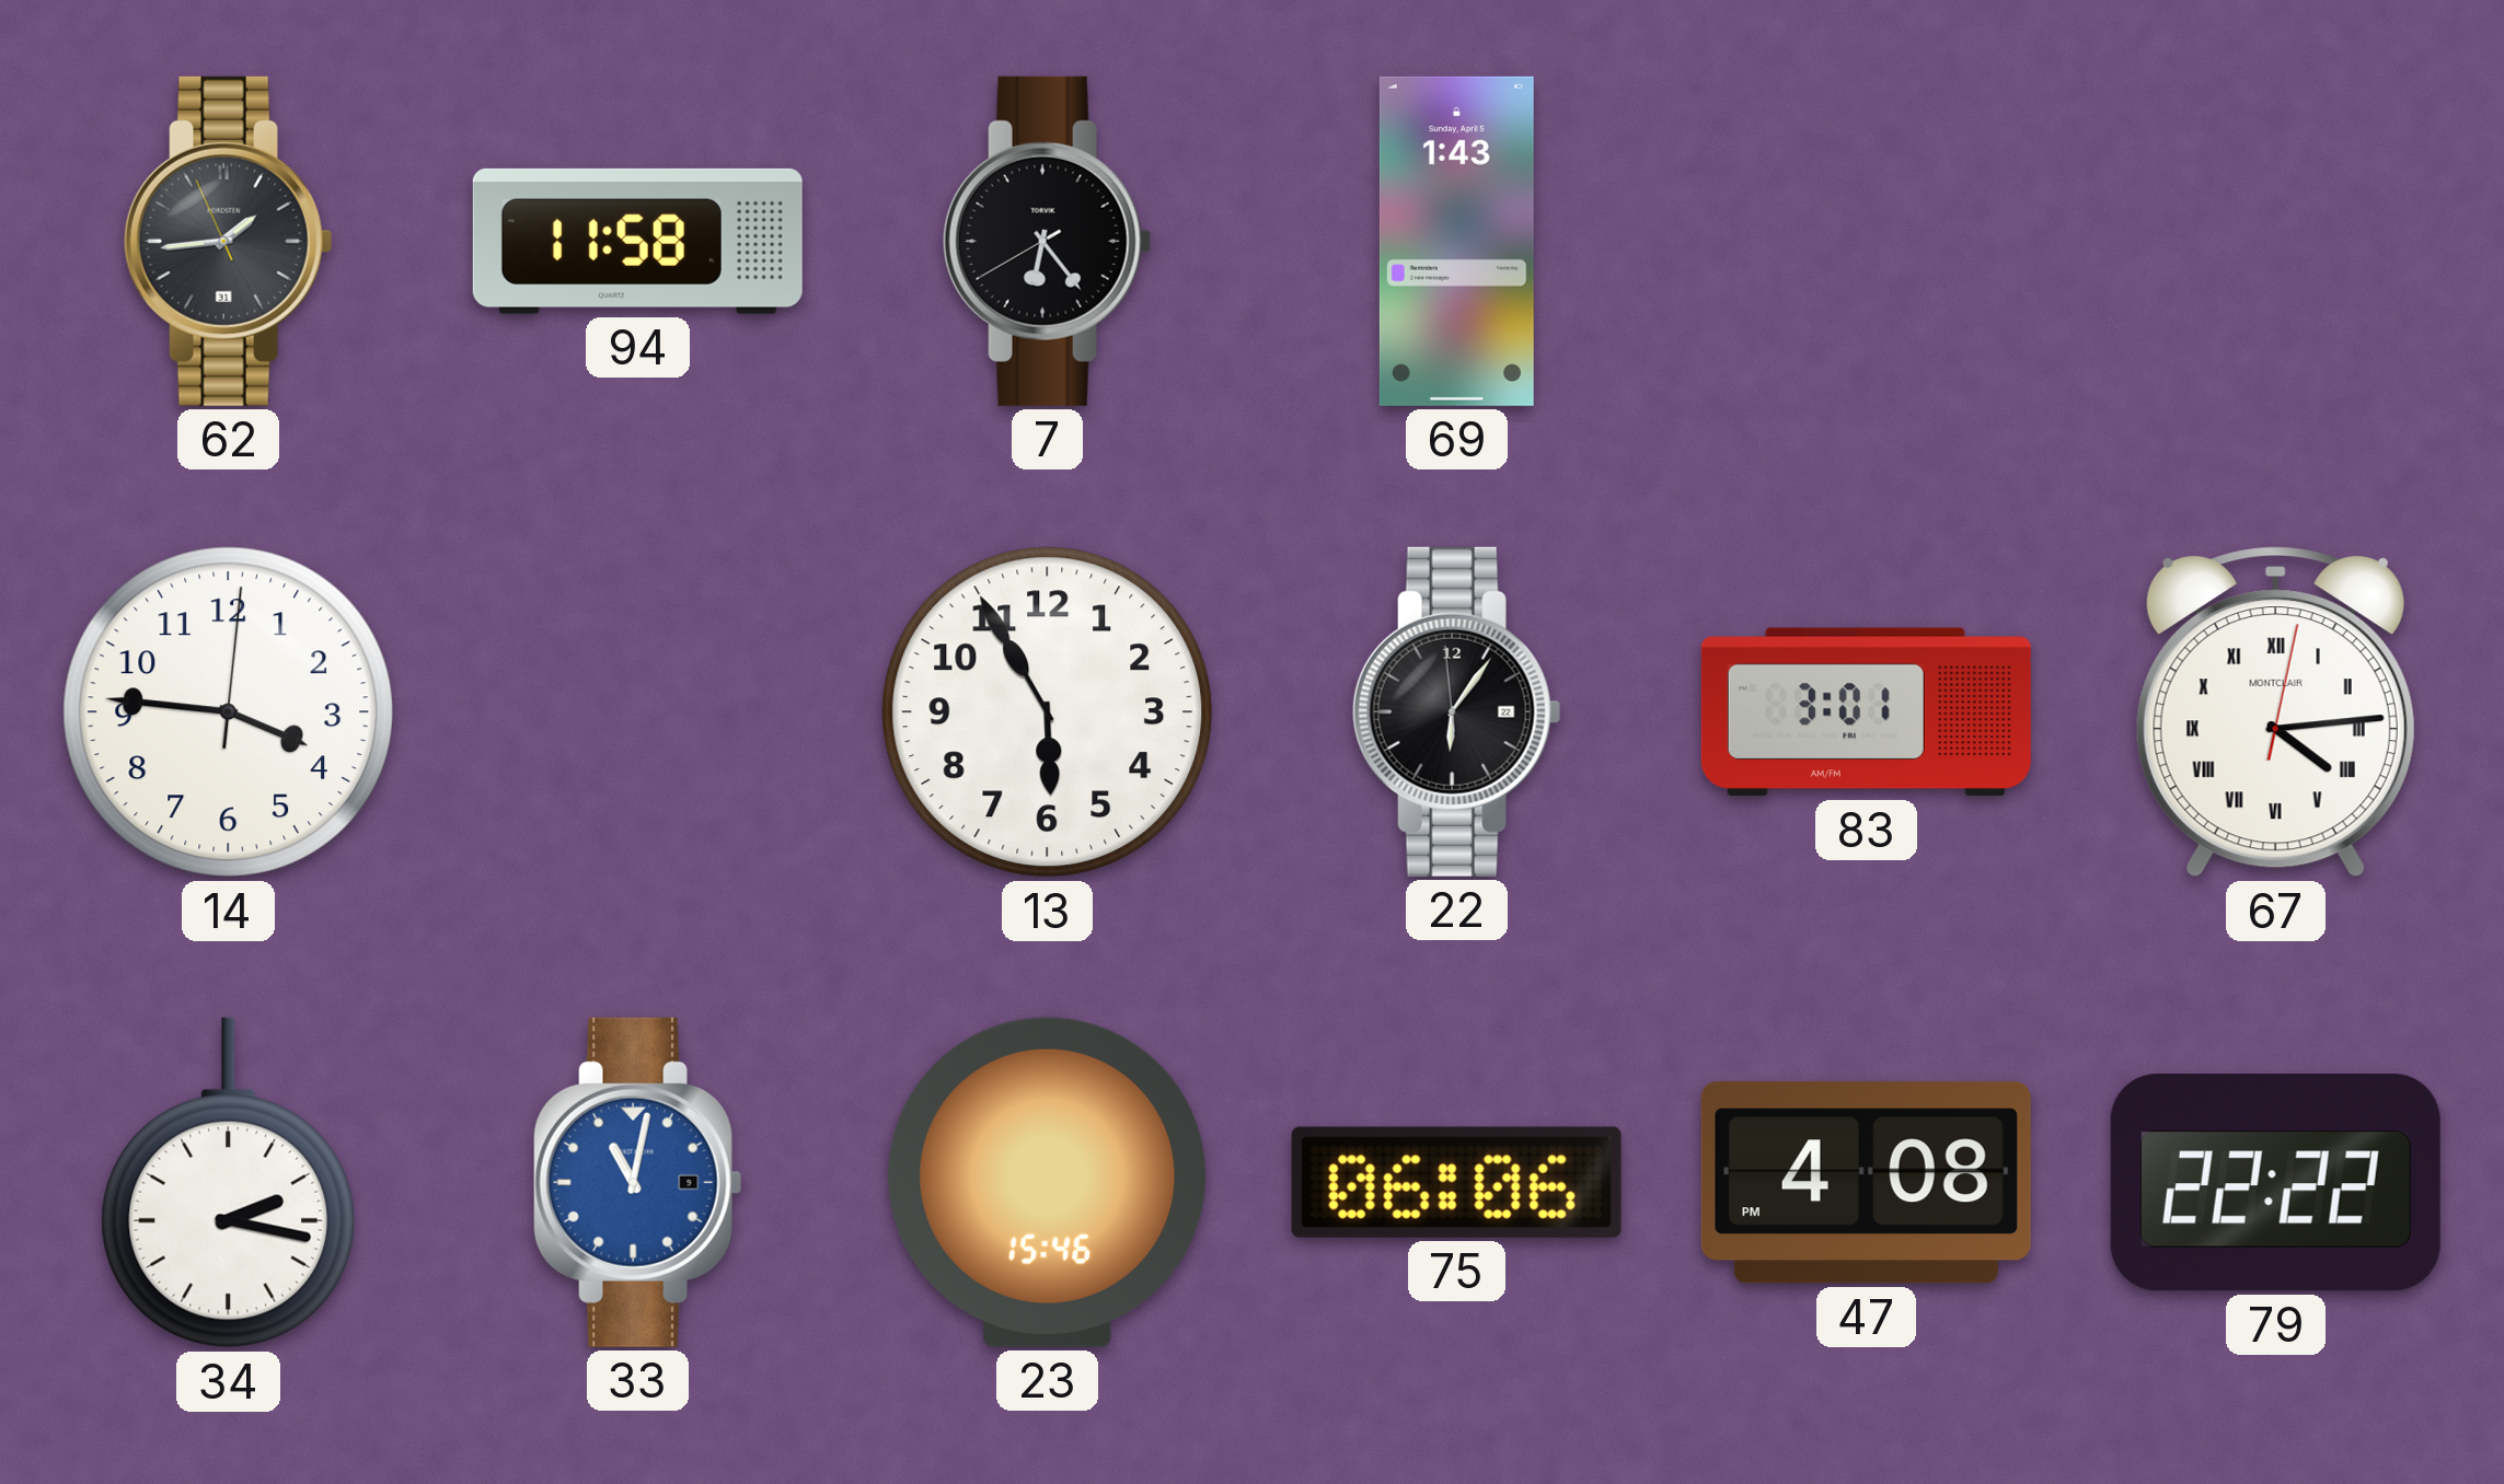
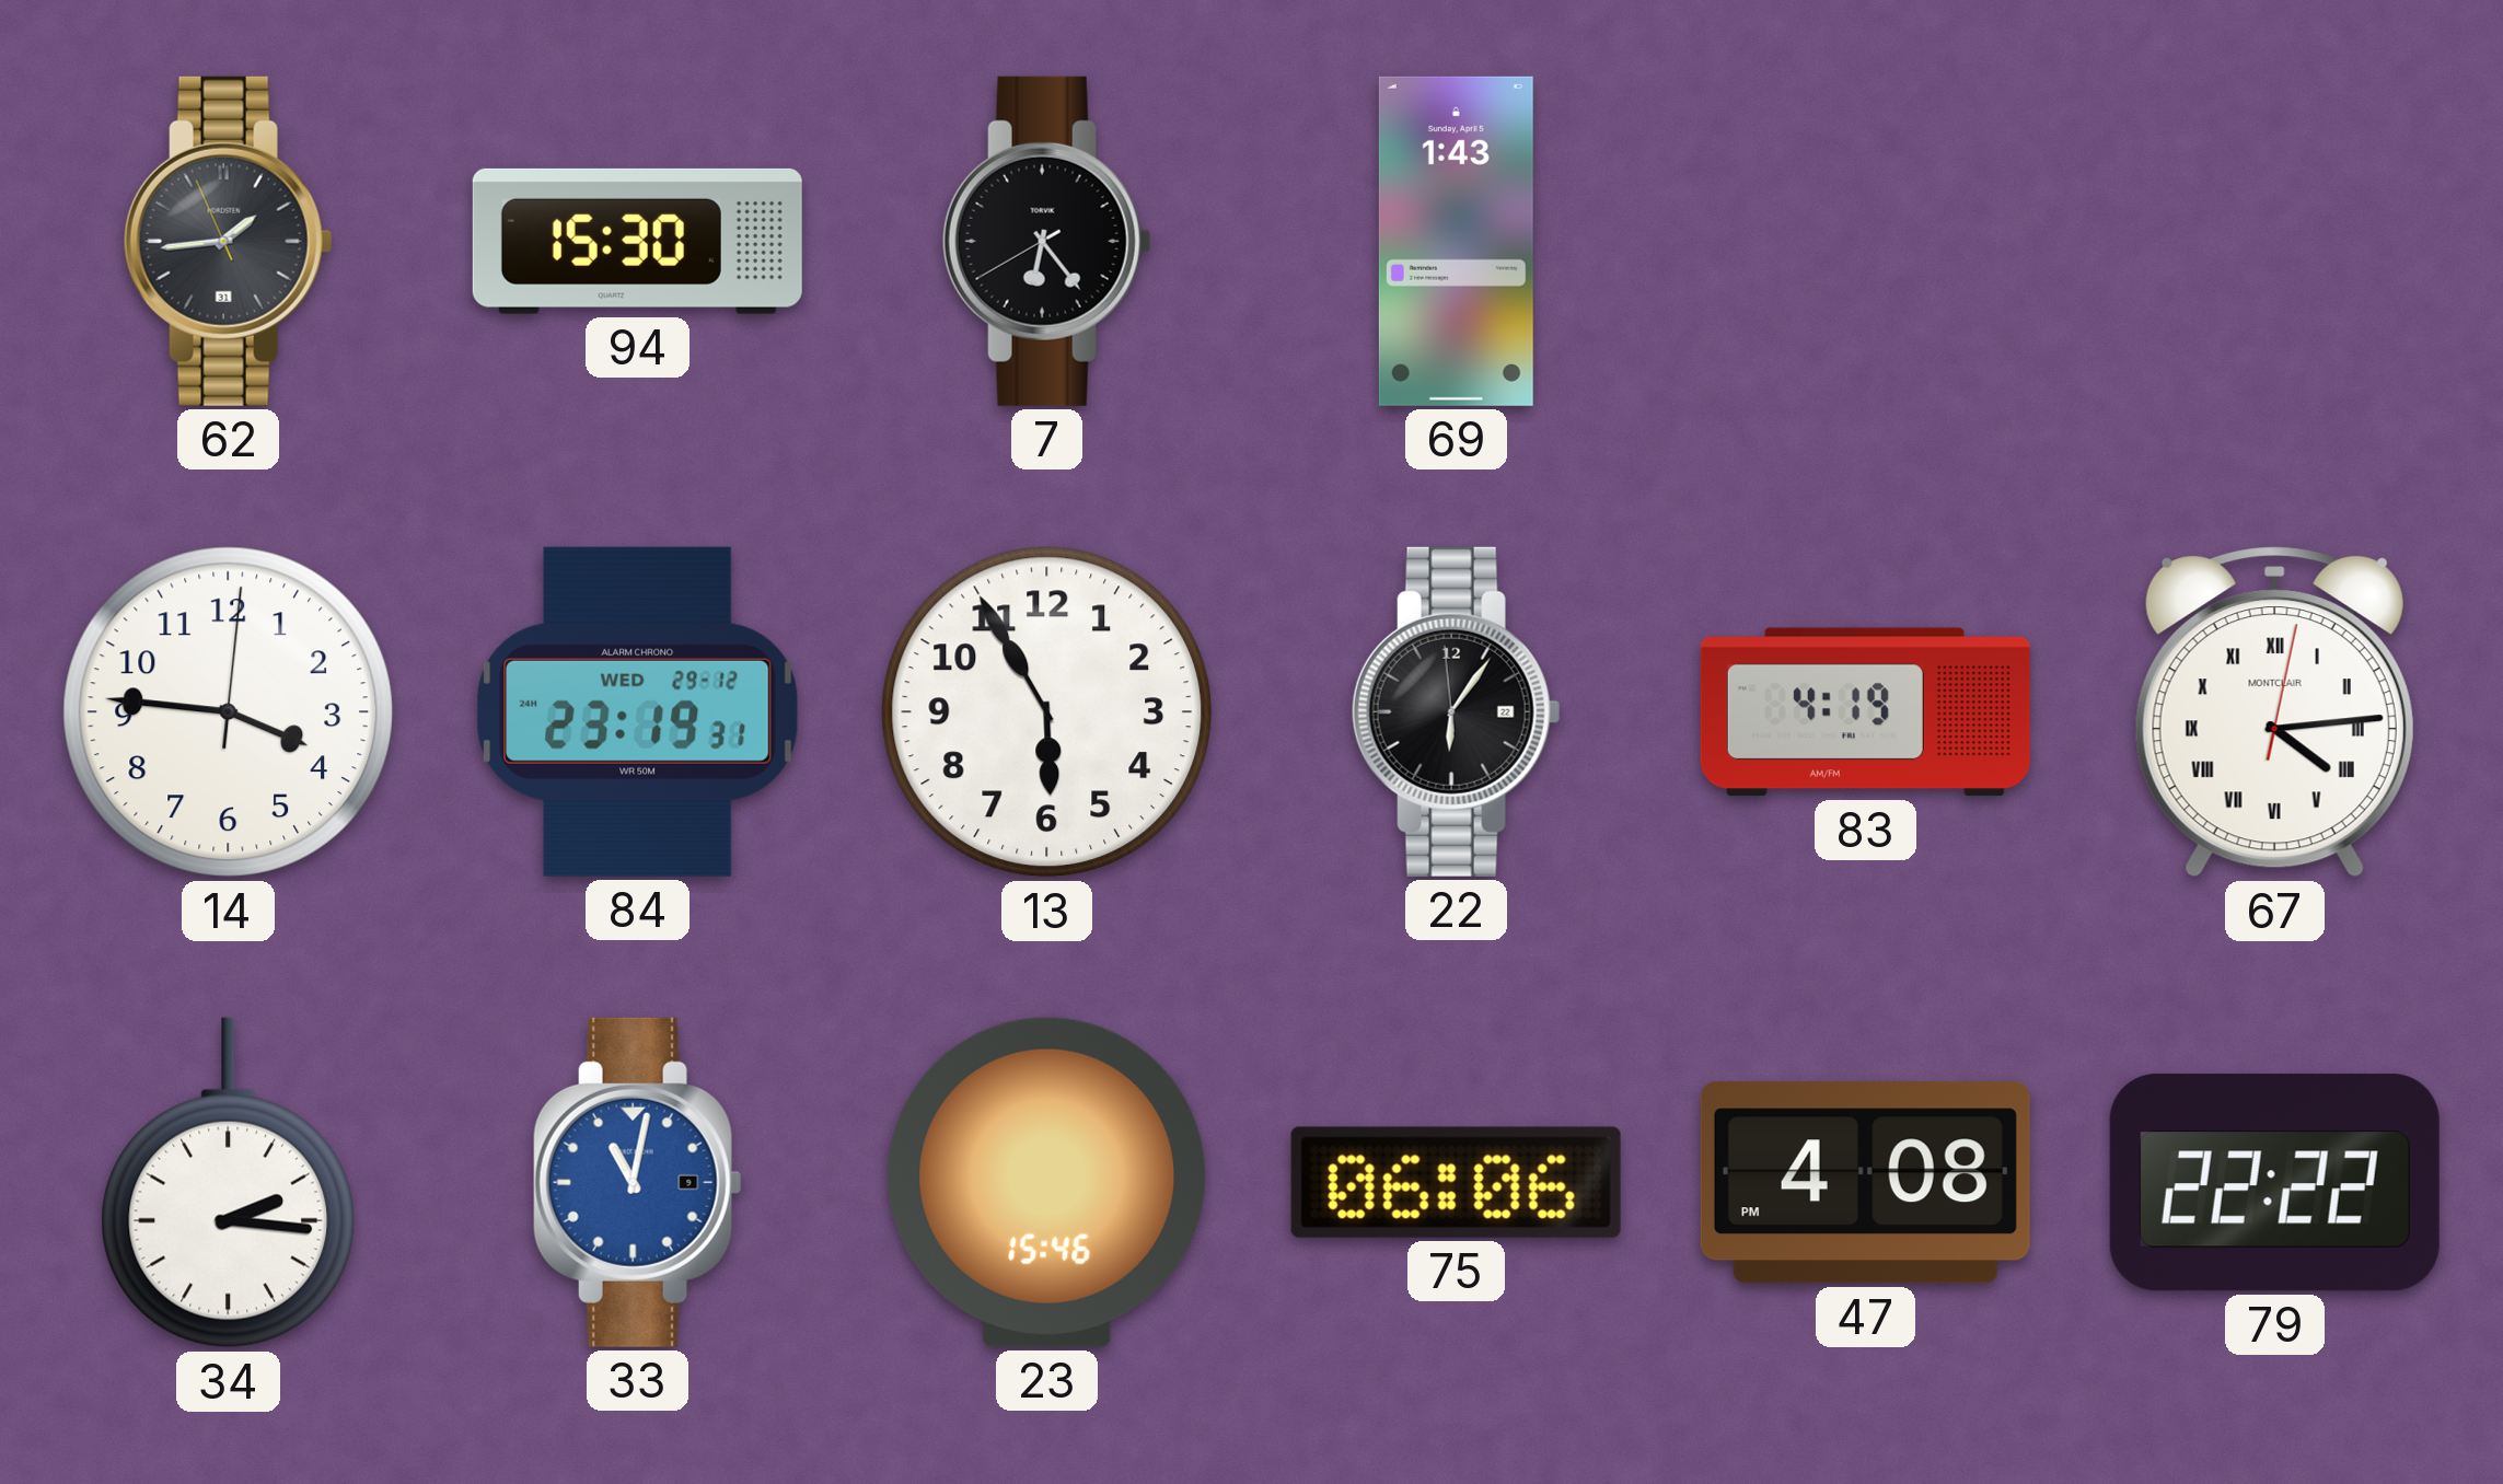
94: 11:58 -> 15:30 (637, 241)
84: none -> 23:19 (638, 711)
83: 3:01 -> 4:19 (1865, 712)
34: 2:17 -> 2:16 (229, 1183)
